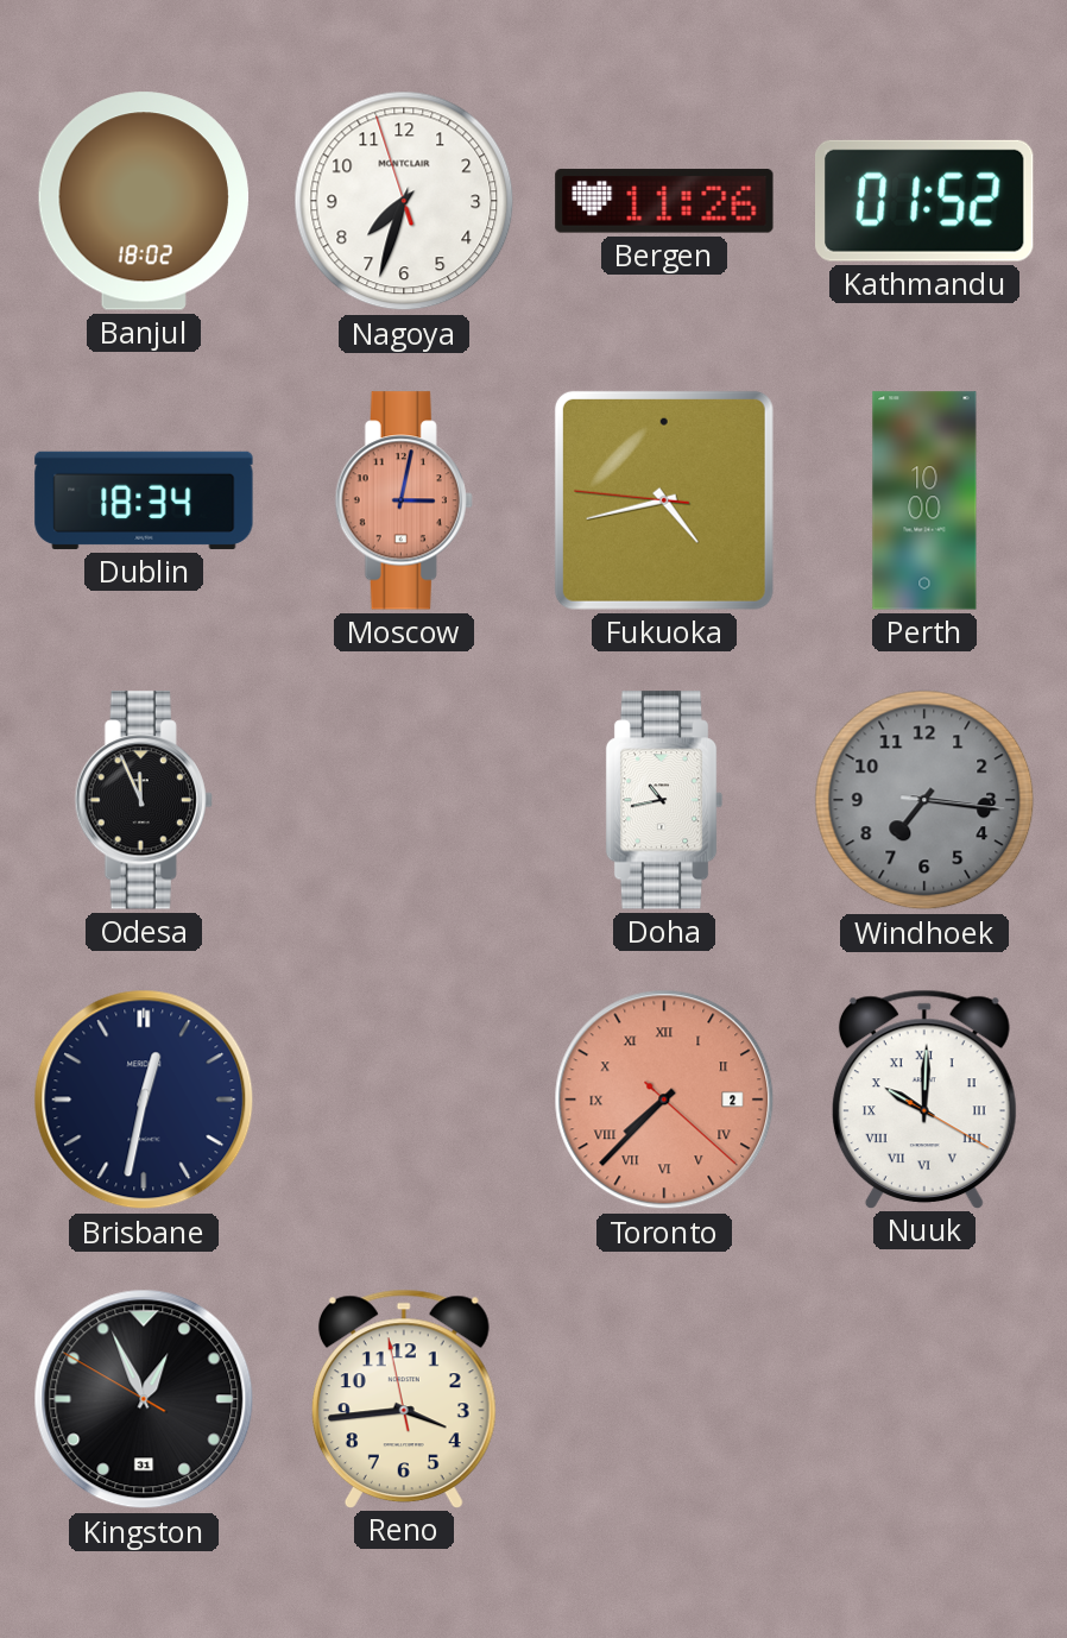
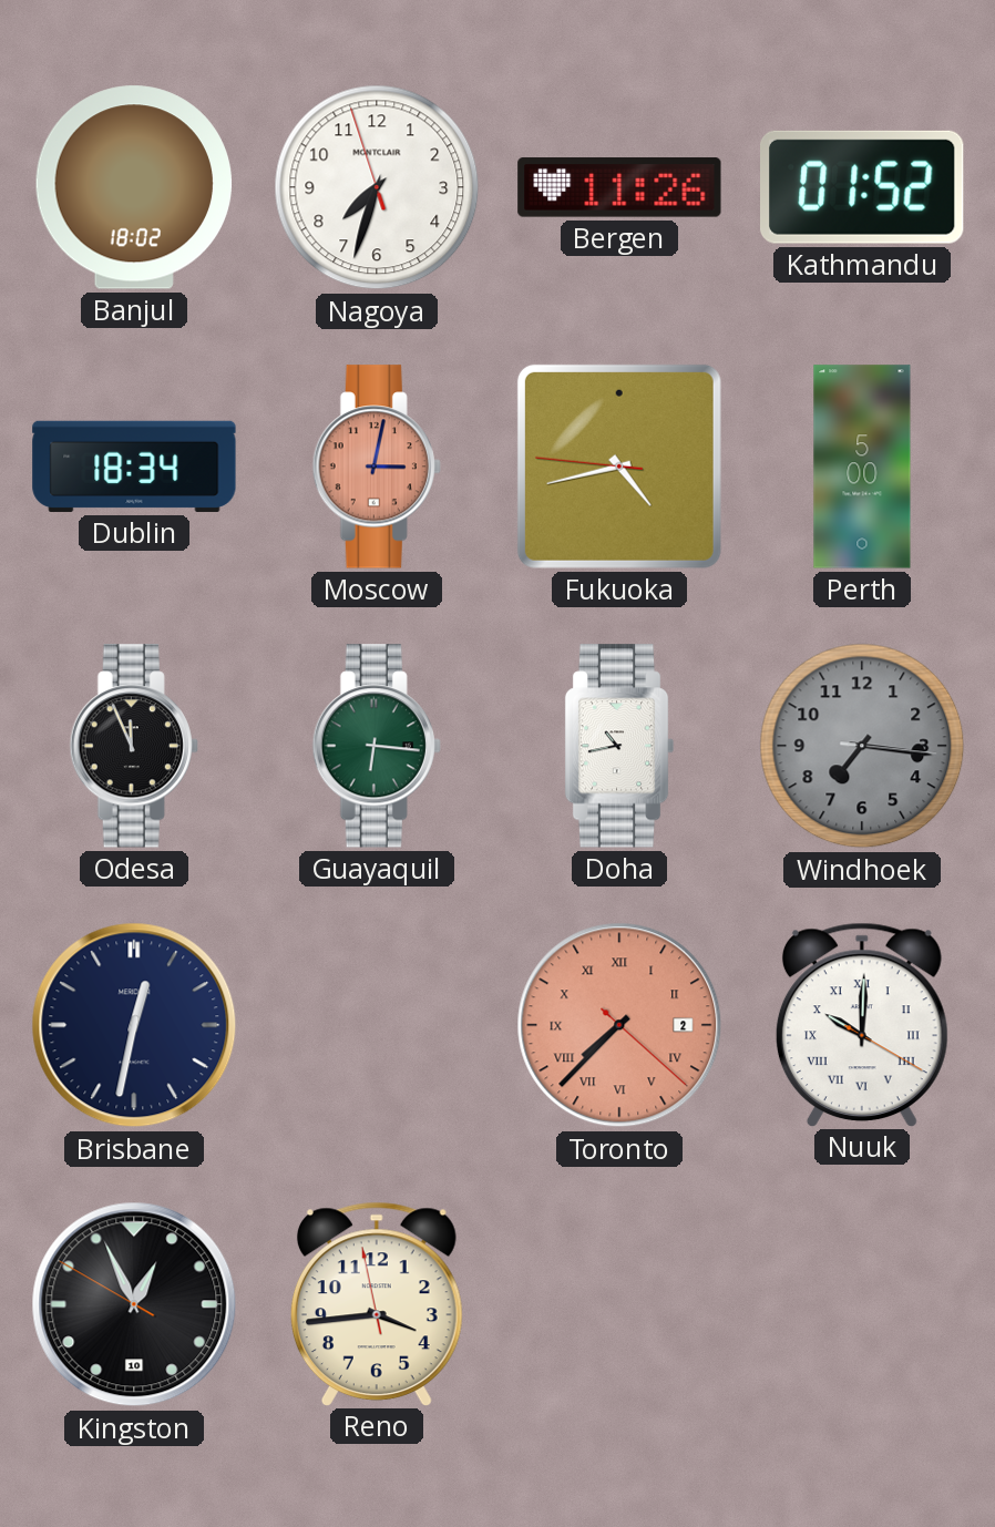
Perth: 10:00 -> 5:00 (862, 467)
Guayaquil: none -> 6:16 (377, 746)
Kingston date: 31 -> 10 (134, 1304)
